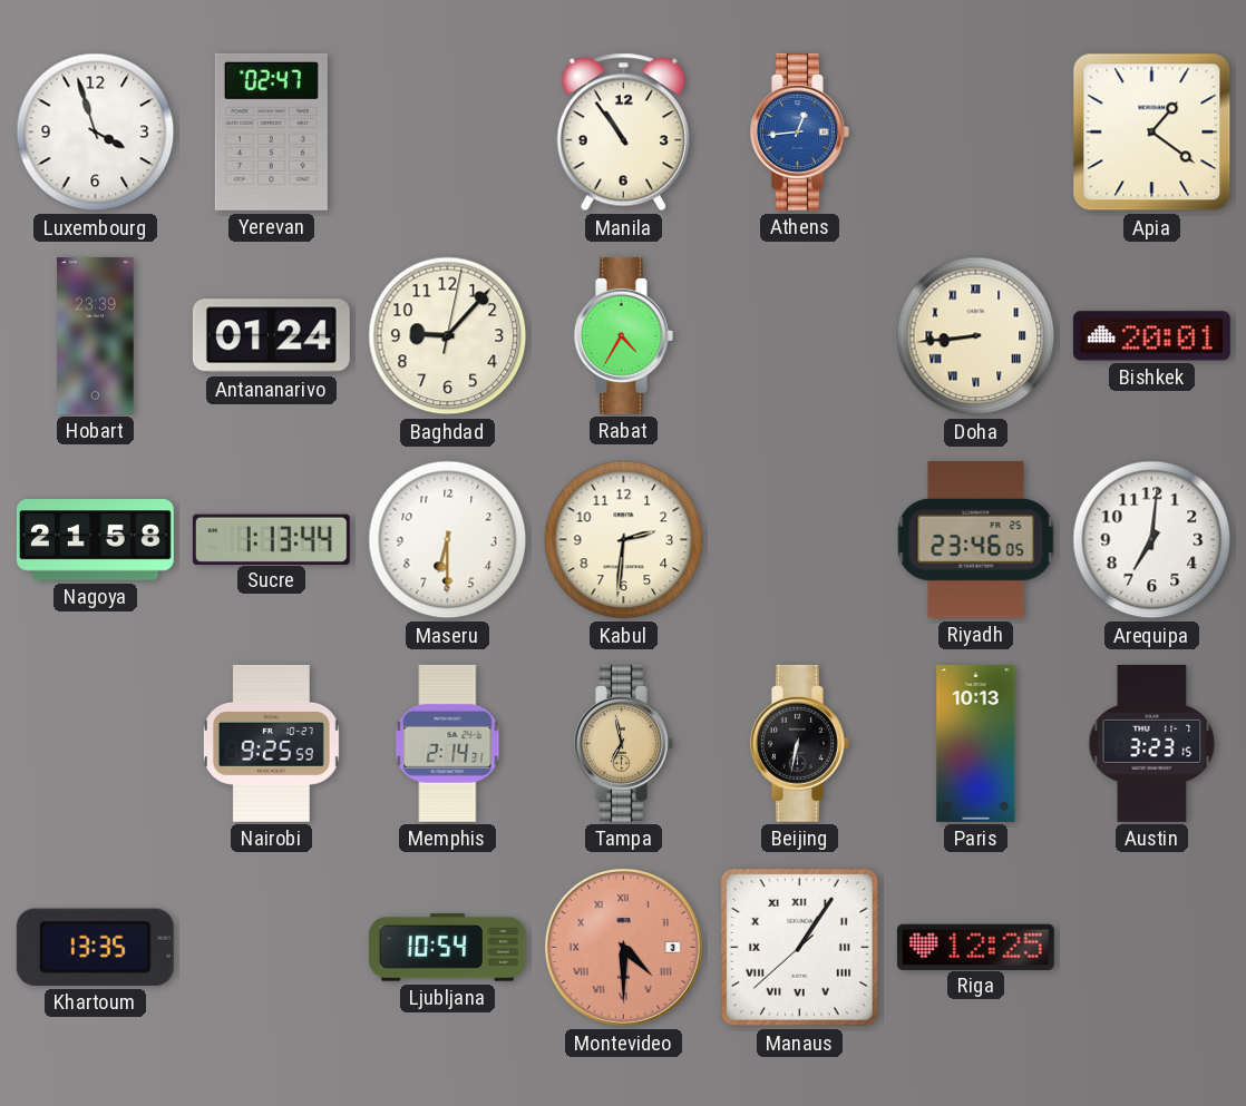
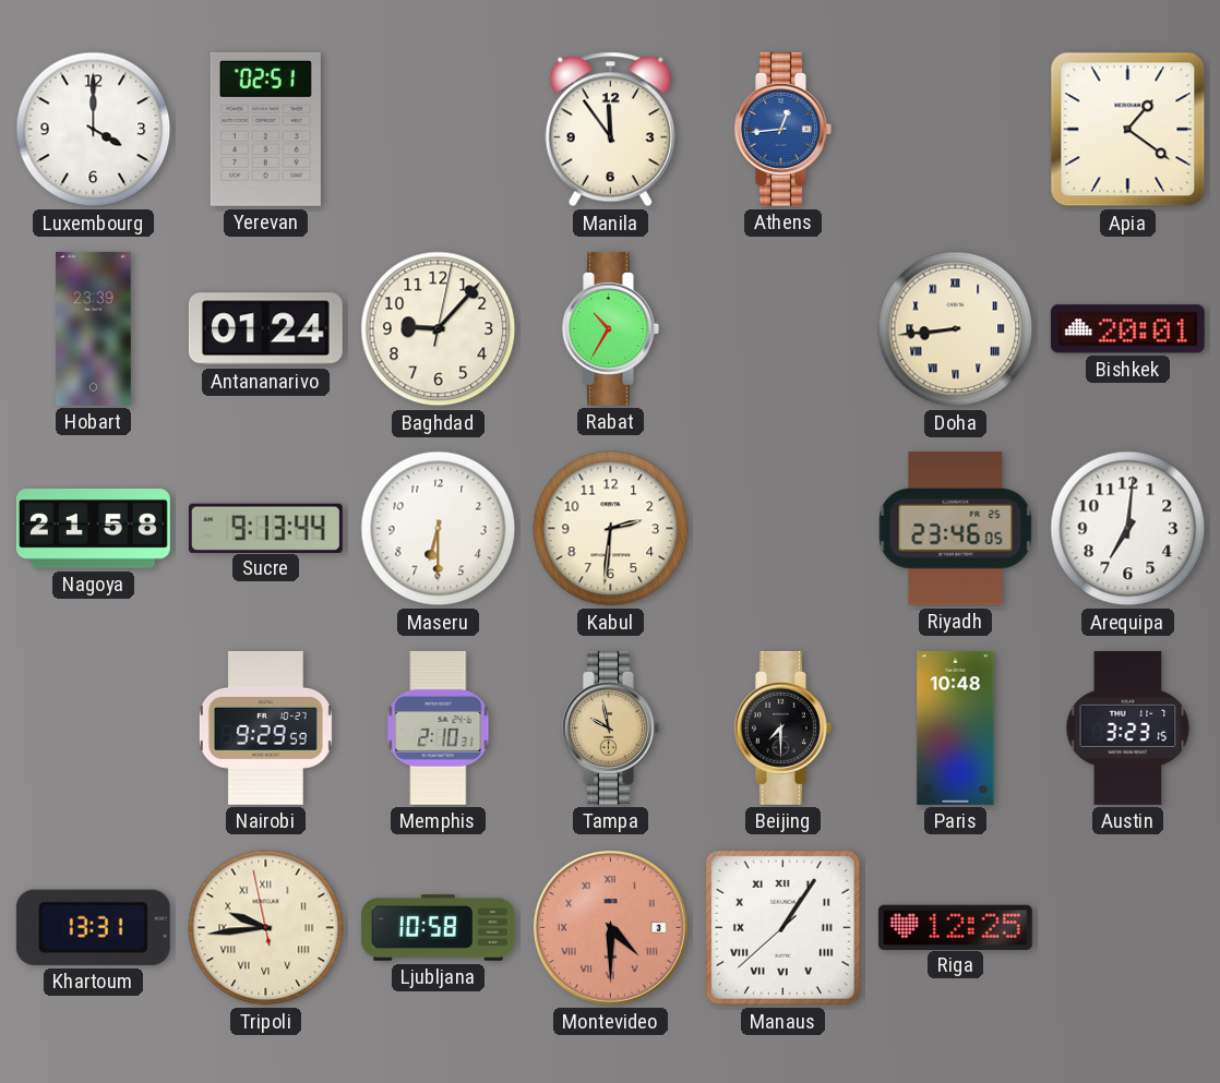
Luxembourg: 3:57 -> 4:00 (94, 130)
Yerevan: 02:47 -> 02:51 (265, 129)
Manila: 10:54 -> 11:54 (610, 130)
Rabat: 4:35 -> 10:35 (611, 328)
Sucre: 1:13 -> 9:13 (265, 528)
Nairobi: 9:25 -> 9:29 (265, 727)
Memphis: 2:14 -> 2:10 (439, 727)
Tampa: 6:58 -> 9:58 (611, 727)
Beijing: 6:32 -> 7:30 (784, 727)
Paris: 10:13 -> 10:48 (956, 727)
Khartoum: 13:35 -> 13:31 (93, 927)
Tripoli: none -> 9:43 (266, 928)
Ljubljana: 10:54 -> 10:58 (438, 928)
